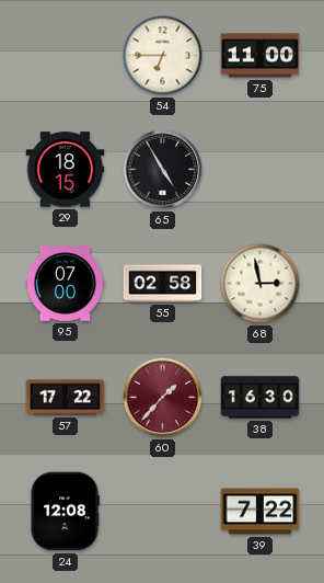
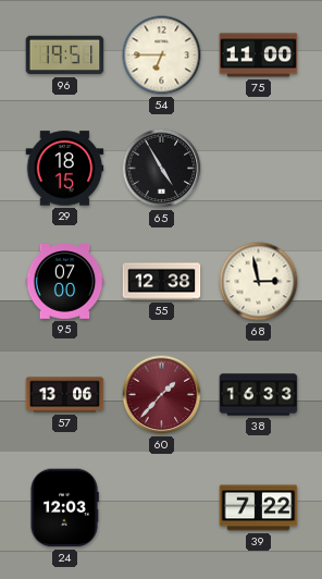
96: none -> 19:51 (65, 56)
55: 02:58 -> 12:38 (162, 282)
57: 17:22 -> 13:06 (65, 395)
38: 16:30 -> 16:33 (259, 395)
24: 12:08 -> 12:03 (64, 508)
